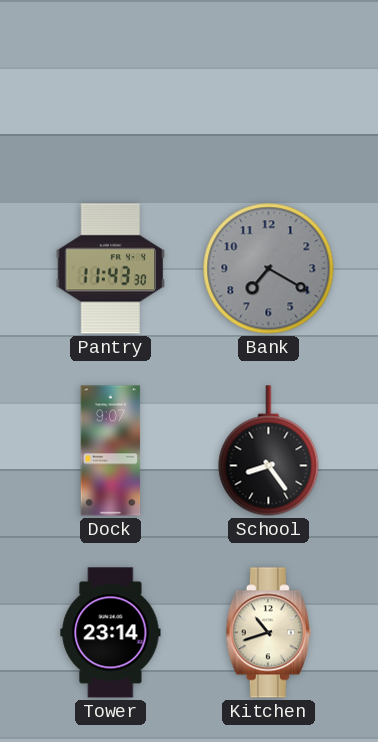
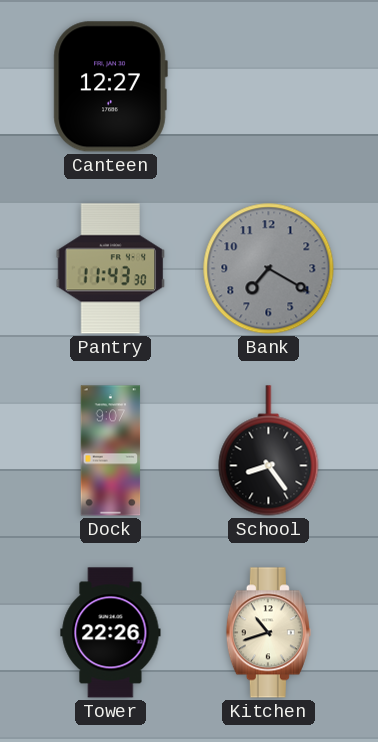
Canteen: none -> 12:27 (110, 87)
Tower: 23:14 -> 22:26 (111, 633)
